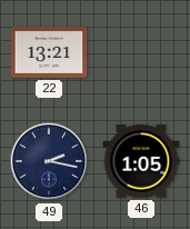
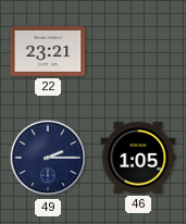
22: 13:21 -> 23:21 (48, 52)
49: 2:17 -> 2:15 (48, 158)
